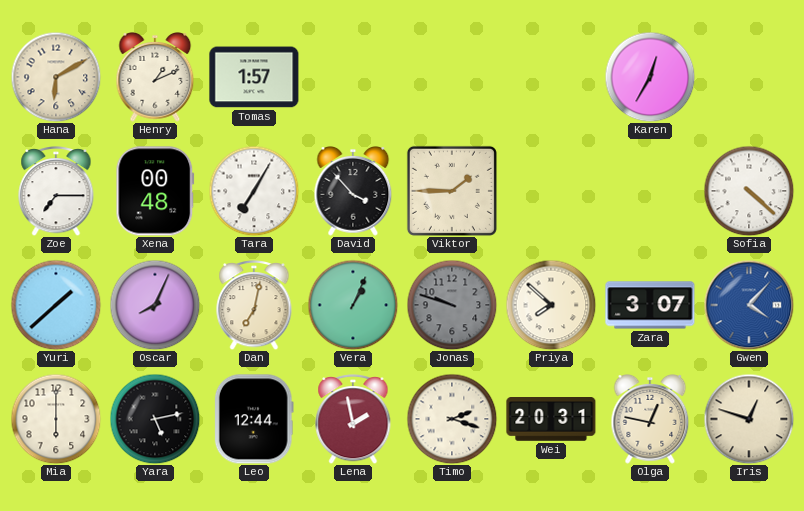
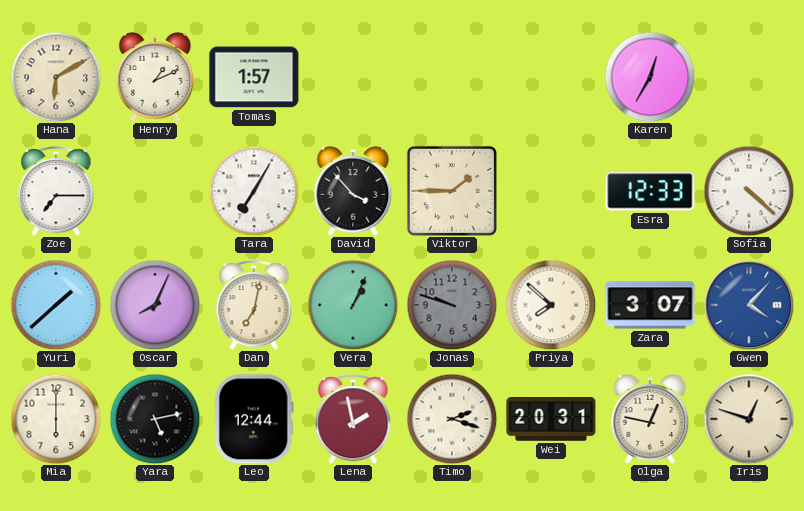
Xena: 00:48 -> none (155, 191)
Esra: none -> 12:33 (650, 191)
